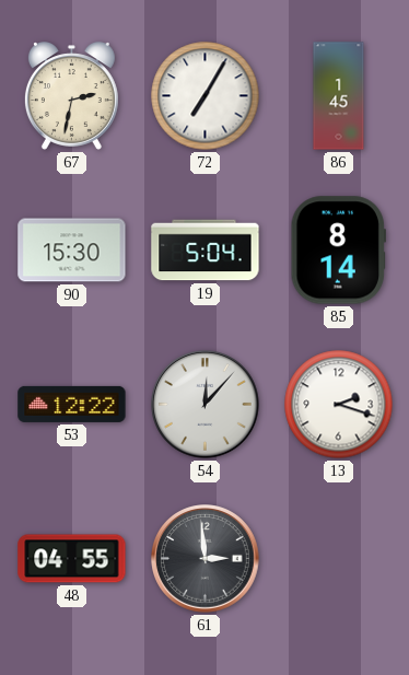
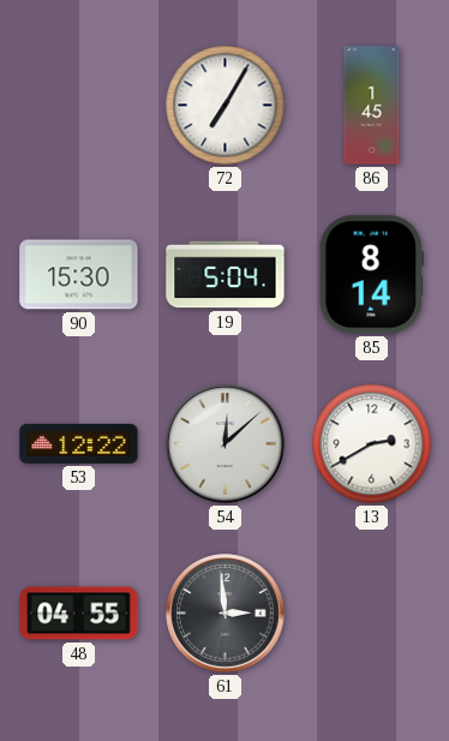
67: 2:32 -> none (71, 96)
54: 12:07 -> 12:08 (226, 444)
13: 2:18 -> 2:40 (372, 444)
